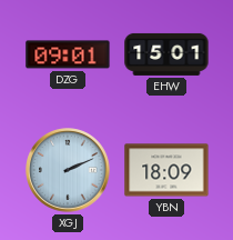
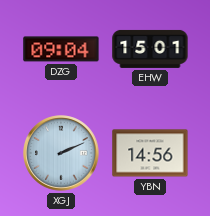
DZG: 09:01 -> 09:04 (61, 49)
YBN: 18:09 -> 14:56 (150, 153)
